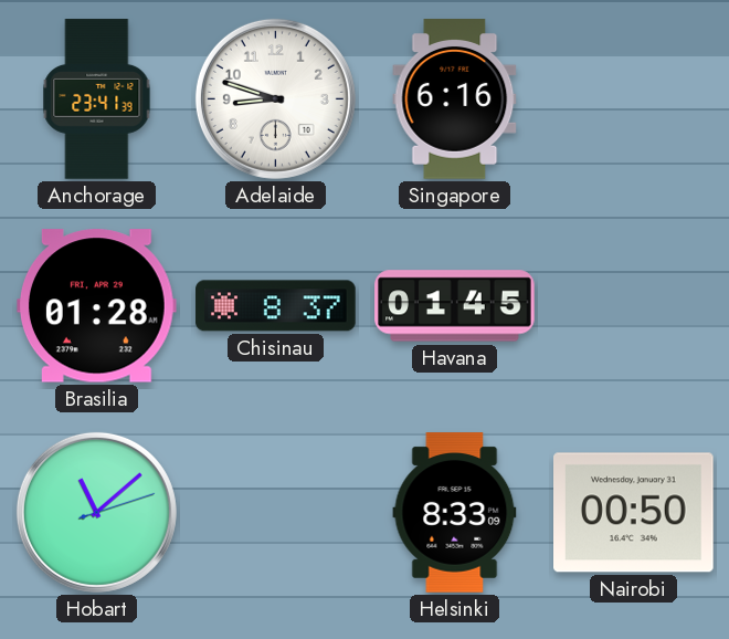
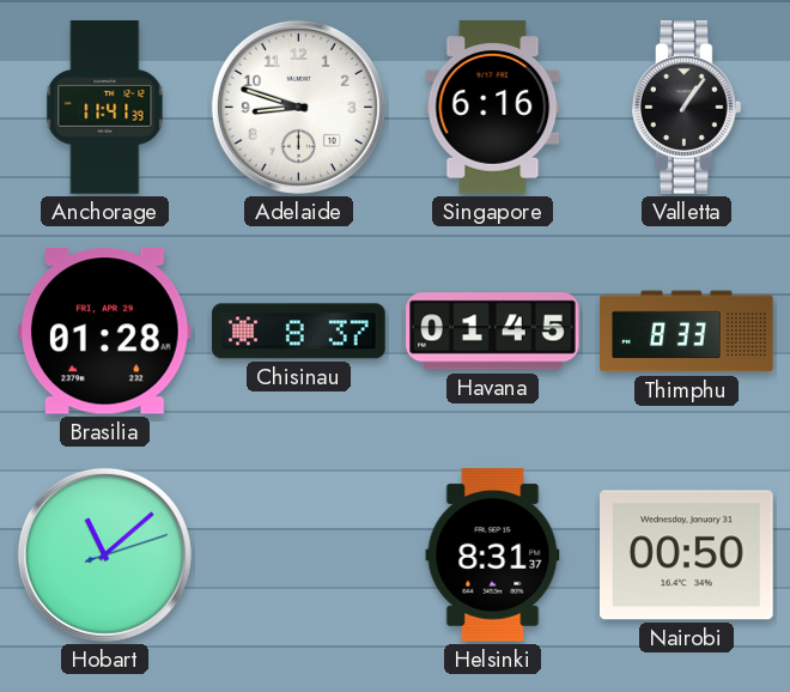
Anchorage: 23:41 -> 11:41 (105, 108)
Valletta: none -> 1:06 (687, 108)
Thimphu: none -> 8:33 (687, 332)
Helsinki: 8:33 -> 8:31 (493, 556)
